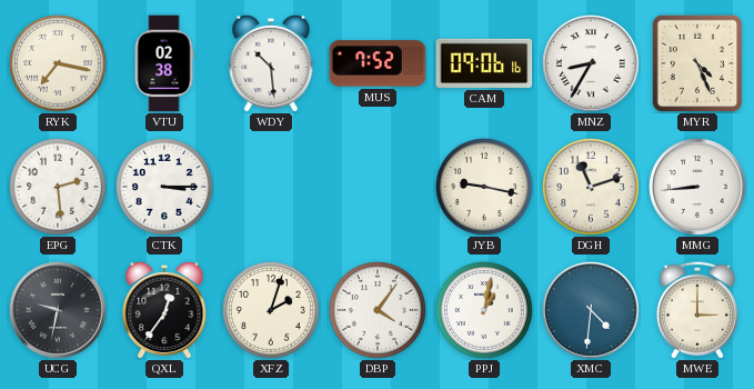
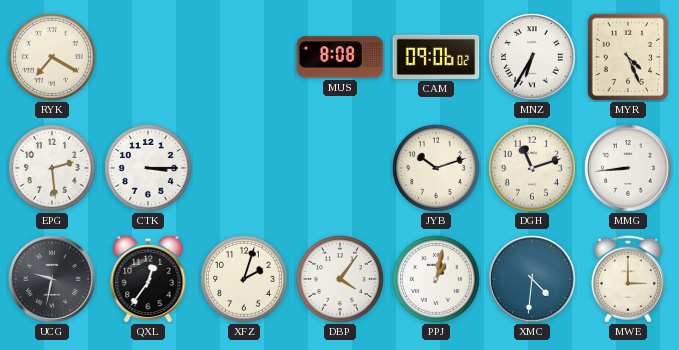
RYK: 7:17 -> 7:20 (53, 58)
VTU: 02:38 -> none (164, 63)
WDY: 10:29 -> none (271, 63)
MUS: 7:52 -> 8:08 (340, 57)
CAM: 09:06:16 -> 09:06:02 (436, 57)
MNZ: 8:35 -> 6:35 (532, 57)
JYB: 9:17 -> 10:12 (437, 169)
